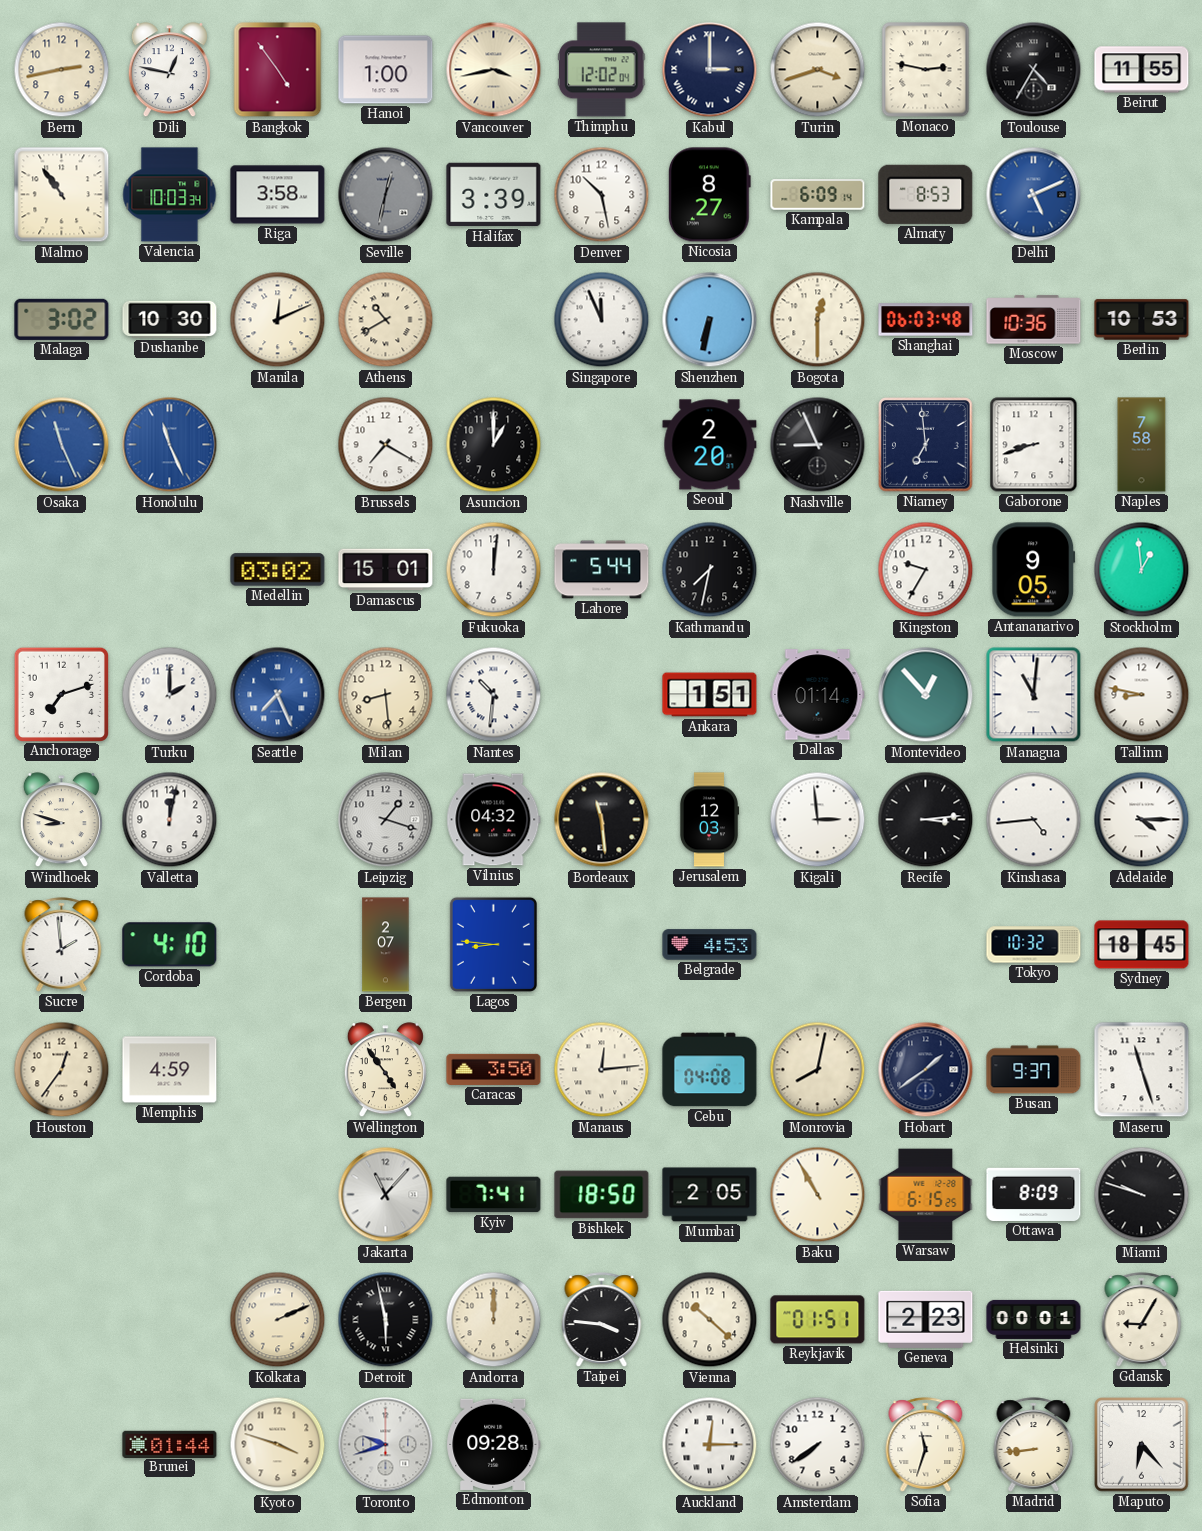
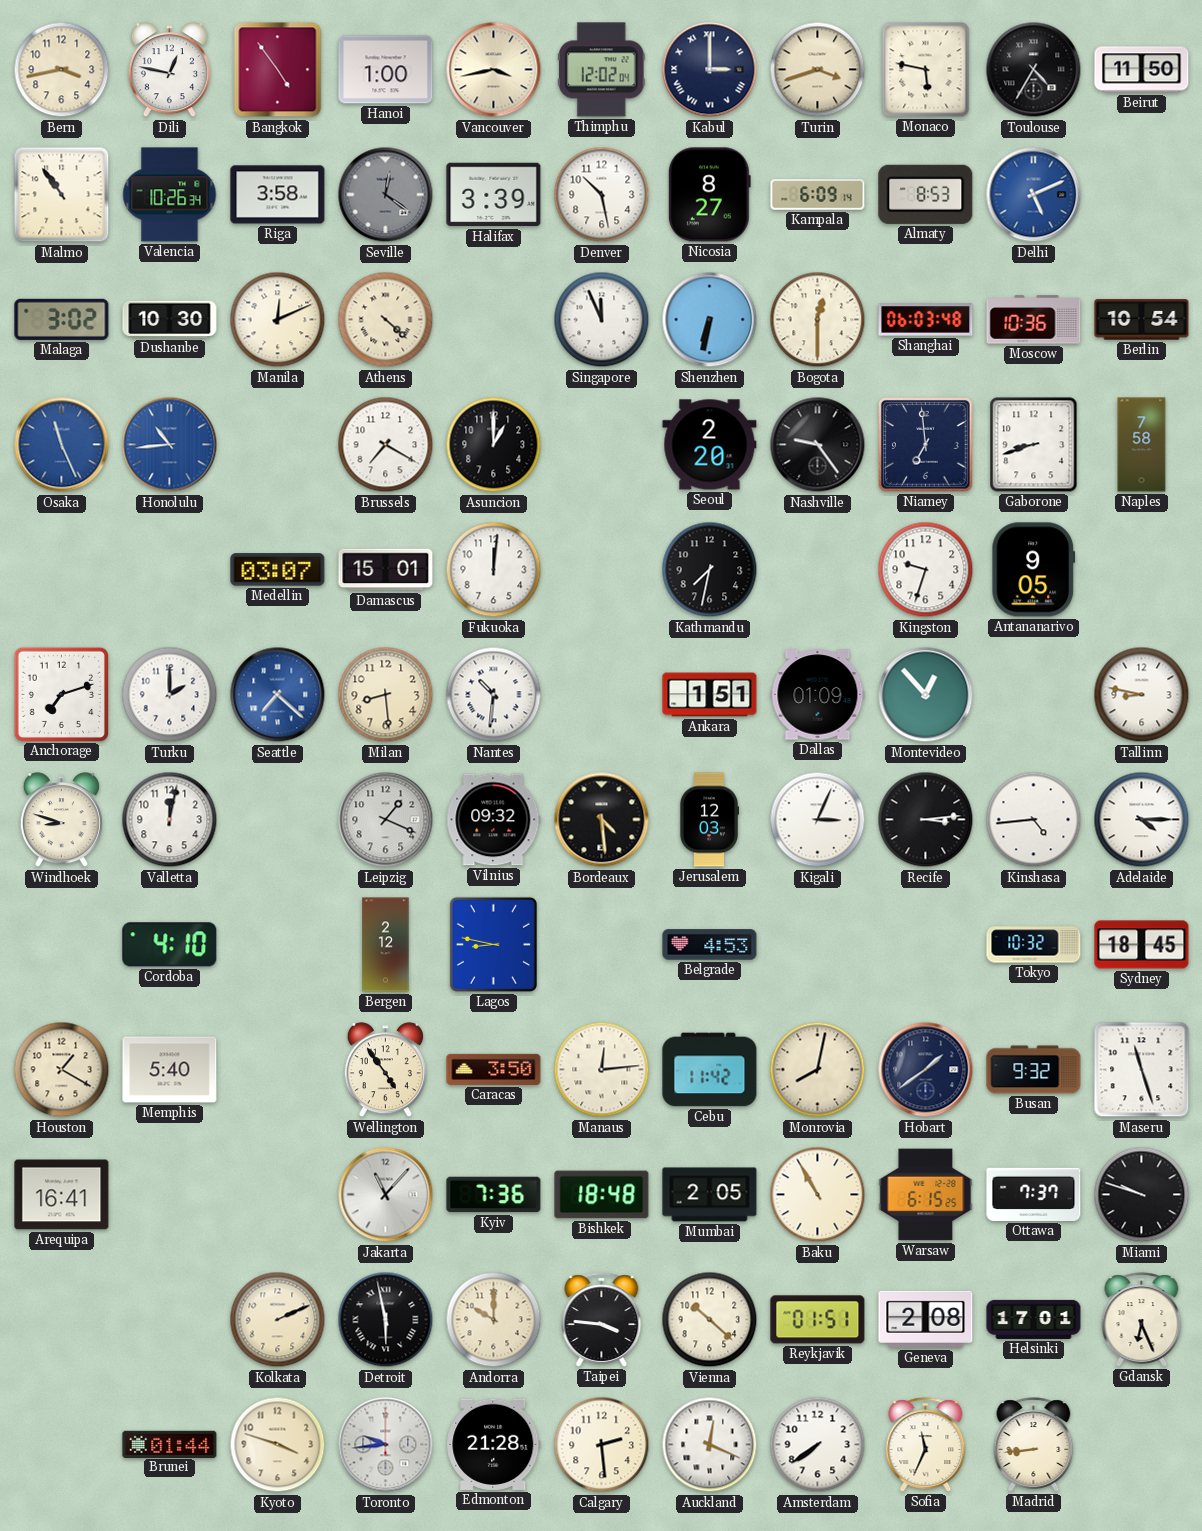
Bern: 2:43 -> 3:43 (62, 70)
Monaco: 2:47 -> 5:47 (926, 70)
Beirut: 11:55 -> 11:50 (1142, 70)
Valencia: 10:03 -> 10:26 (170, 195)
Seville: 12:32 -> 12:21 (386, 195)
Athens: 10:40 -> 4:22 (386, 320)
Berlin: 10:53 -> 10:54 (1142, 320)
Honolulu: 11:26 -> 10:44 (170, 445)
Nashville: 8:56 -> 9:24 (818, 445)
Medellin: 03:02 -> 03:07 (278, 570)
Lahore: 5:44 -> none (602, 570)
Kingston: 9:35 -> 9:33 (926, 570)
Stockholm: 12:59 -> none (1142, 570)
Seattle: 7:26 -> 7:22 (278, 695)
Dallas: 01:14 -> 01:09 (818, 695)
Managua: 11:01 -> none (1034, 695)
Leipzig: 1:18 -> 1:19 (386, 820)
Vilnius: 04:32 -> 09:32 (494, 820)
Bordeaux: 11:29 -> 4:29 (602, 820)
Kigali: 2:59 -> 3:04 (818, 820)
Sucre: 1:59 -> none (62, 945)
Bergen: 2:07 -> 2:12 (386, 945)
Lagos: 8:46 -> 8:47 (493, 944)
Houston: 12:36 -> 1:20 (62, 1070)
Memphis: 4:59 -> 5:40 (170, 1070)
Cebu: 04:08 -> 11:42 (710, 1070)
Busan: 9:37 -> 9:32 (1034, 1070)
Arequipa: none -> 16:41 (62, 1195)
Kyiv: 7:41 -> 7:36 (494, 1195)
Bishkek: 18:50 -> 18:48 (602, 1195)
Ottawa: 8:09 -> 7:37 (1034, 1194)
Andorra: 12:00 -> 10:00 (494, 1320)
Geneva: 2:23 -> 2:08 (926, 1319)
Helsinki: 00:01 -> 17:01 (1034, 1319)
Gdansk: 9:05 -> 6:26 (1142, 1320)
Toronto: 9:42 -> 9:44 (386, 1445)
Edmonton: 09:28 -> 21:28 (494, 1444)
Calgary: none -> 2:29 (602, 1445)
Auckland: 12:15 -> 12:19 (710, 1445)
Sofia: 11:33 -> 11:34 (926, 1445)
Maputo: 6:23 -> none (1142, 1445)
